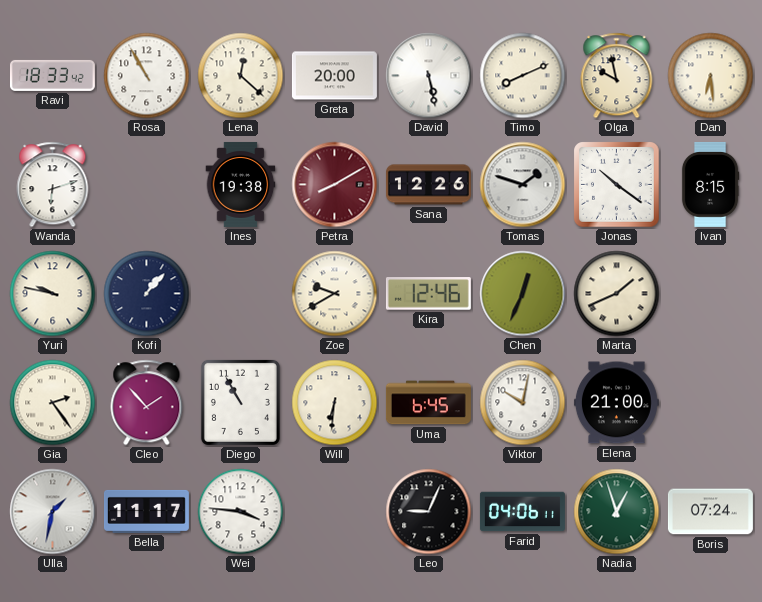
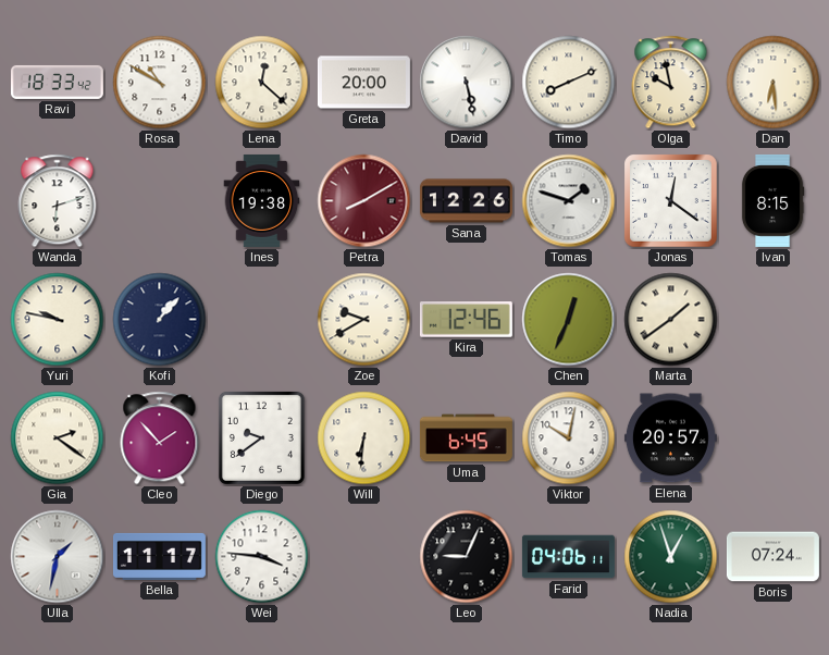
Rosa: 10:55 -> 10:50 (160, 83)
Jonas: 10:21 -> 12:21 (671, 201)
Marta: 1:41 -> 1:39 (671, 320)
Gia: 2:24 -> 2:21 (58, 438)
Diego: 10:55 -> 9:39 (261, 437)
Elena: 21:00 -> 20:57 (670, 438)
